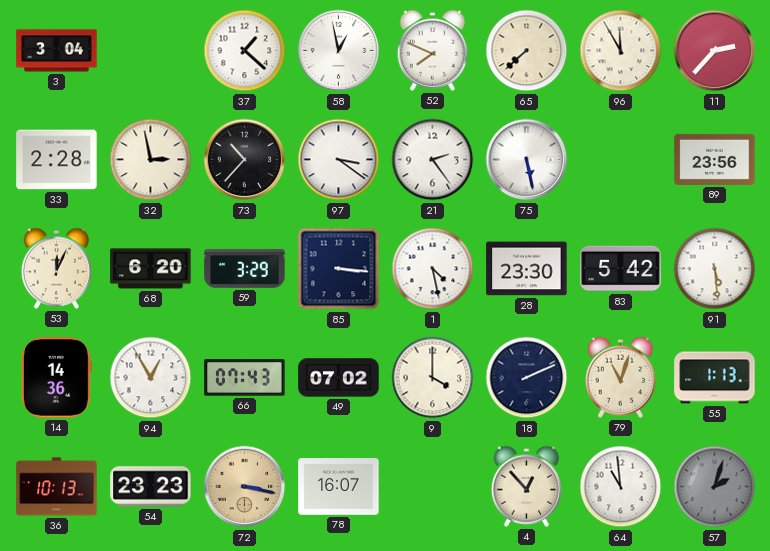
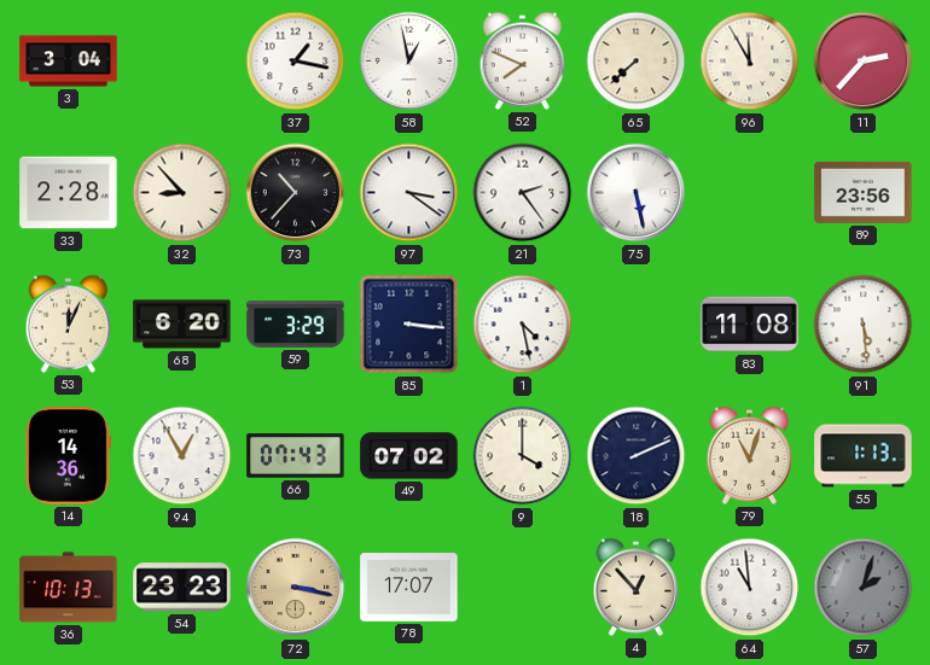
37: 1:22 -> 1:17 (296, 62)
32: 2:58 -> 8:53 (182, 193)
28: 23:30 -> none (527, 269)
83: 5:42 -> 11:08 (750, 325)
78: 16:07 -> 17:07 (409, 588)
